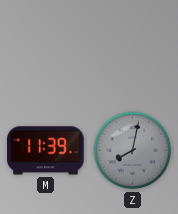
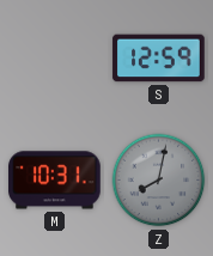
S: none -> 12:59 (159, 59)
M: 11:39 -> 10:31 (55, 181)
